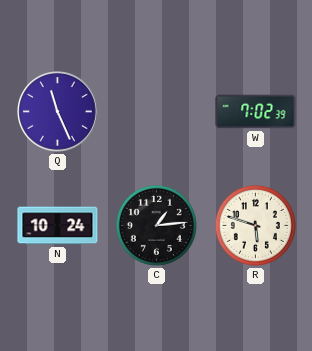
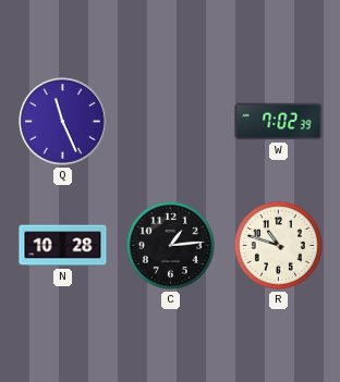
N: 10:24 -> 10:28 (63, 246)
R: 5:48 -> 10:48 (278, 245)
